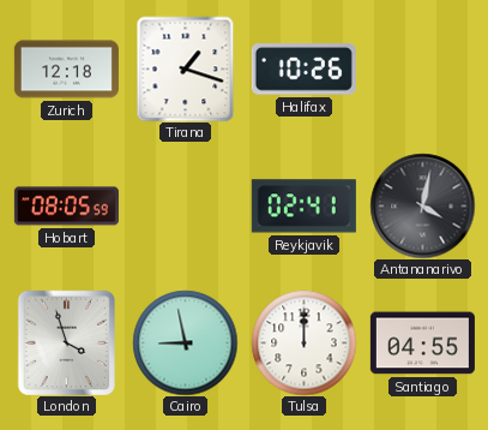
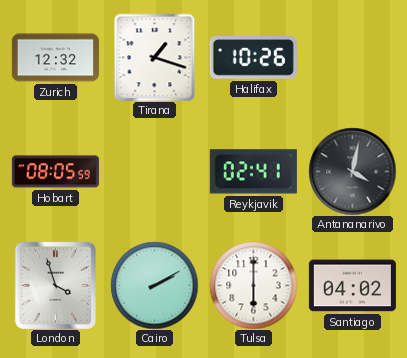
Zurich: 12:18 -> 12:32 (55, 58)
Cairo: 8:58 -> 2:10 (154, 285)
Tulsa: 12:00 -> 6:00 (253, 285)
Santiago: 04:55 -> 04:02 (352, 286)
